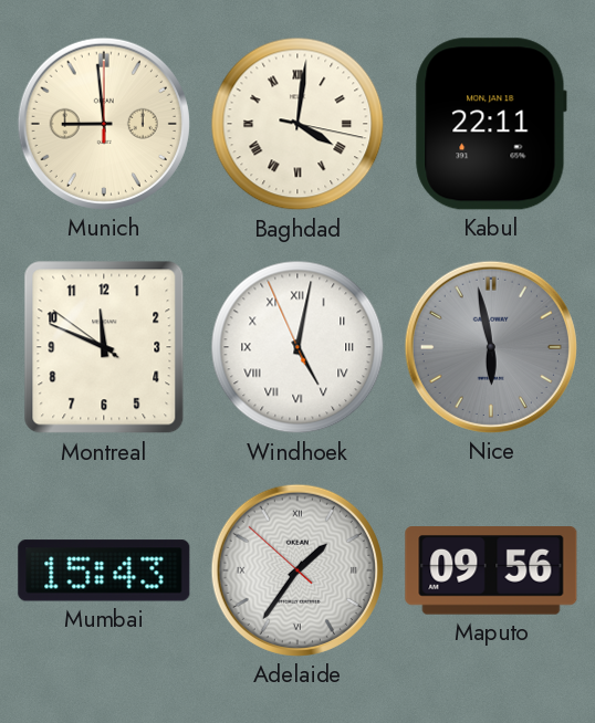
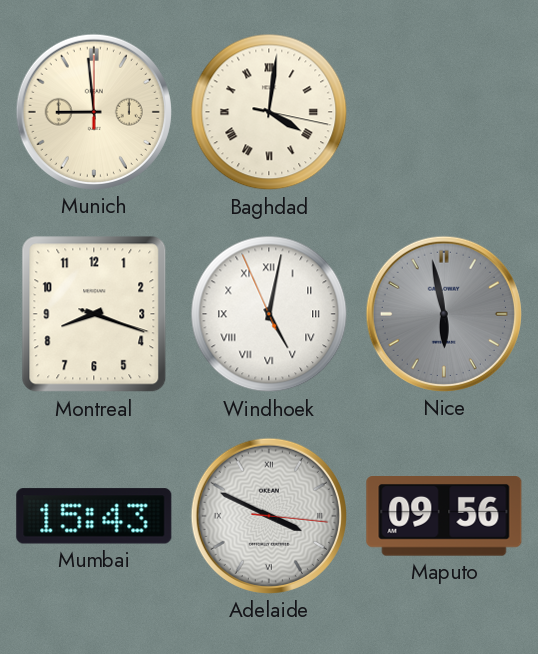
Kabul: 22:11 -> none (491, 124)
Montreal: 11:48 -> 8:18 (94, 314)
Adelaide: 1:35 -> 3:49 (269, 516)
